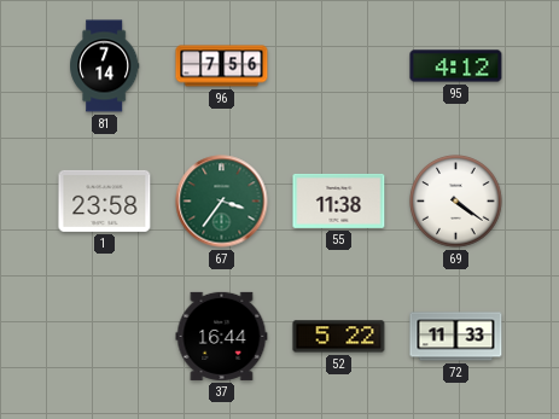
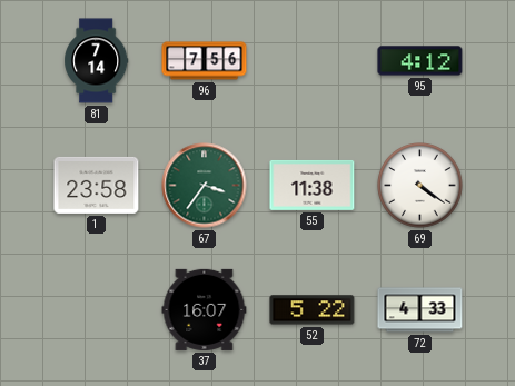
37: 16:44 -> 16:07 (205, 309)
72: 11:33 -> 4:33 (420, 310)
